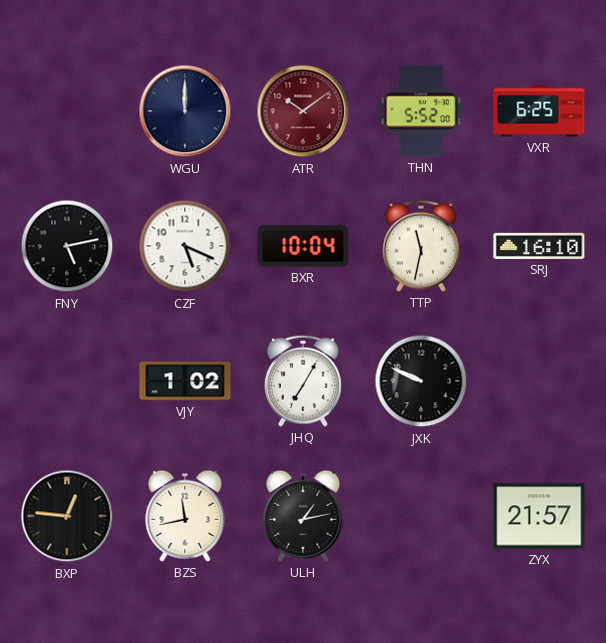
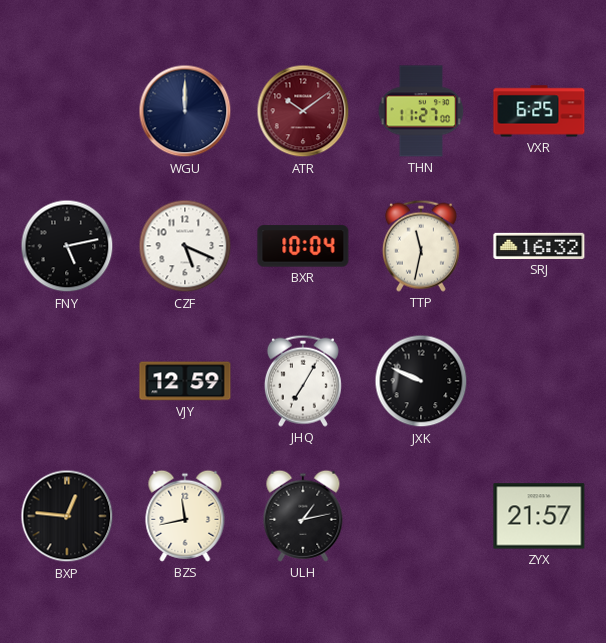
THN: 5:52 -> 11:27 (421, 111)
SRJ: 16:10 -> 16:32 (539, 246)
VJY: 1:02 -> 12:59 (185, 381)
